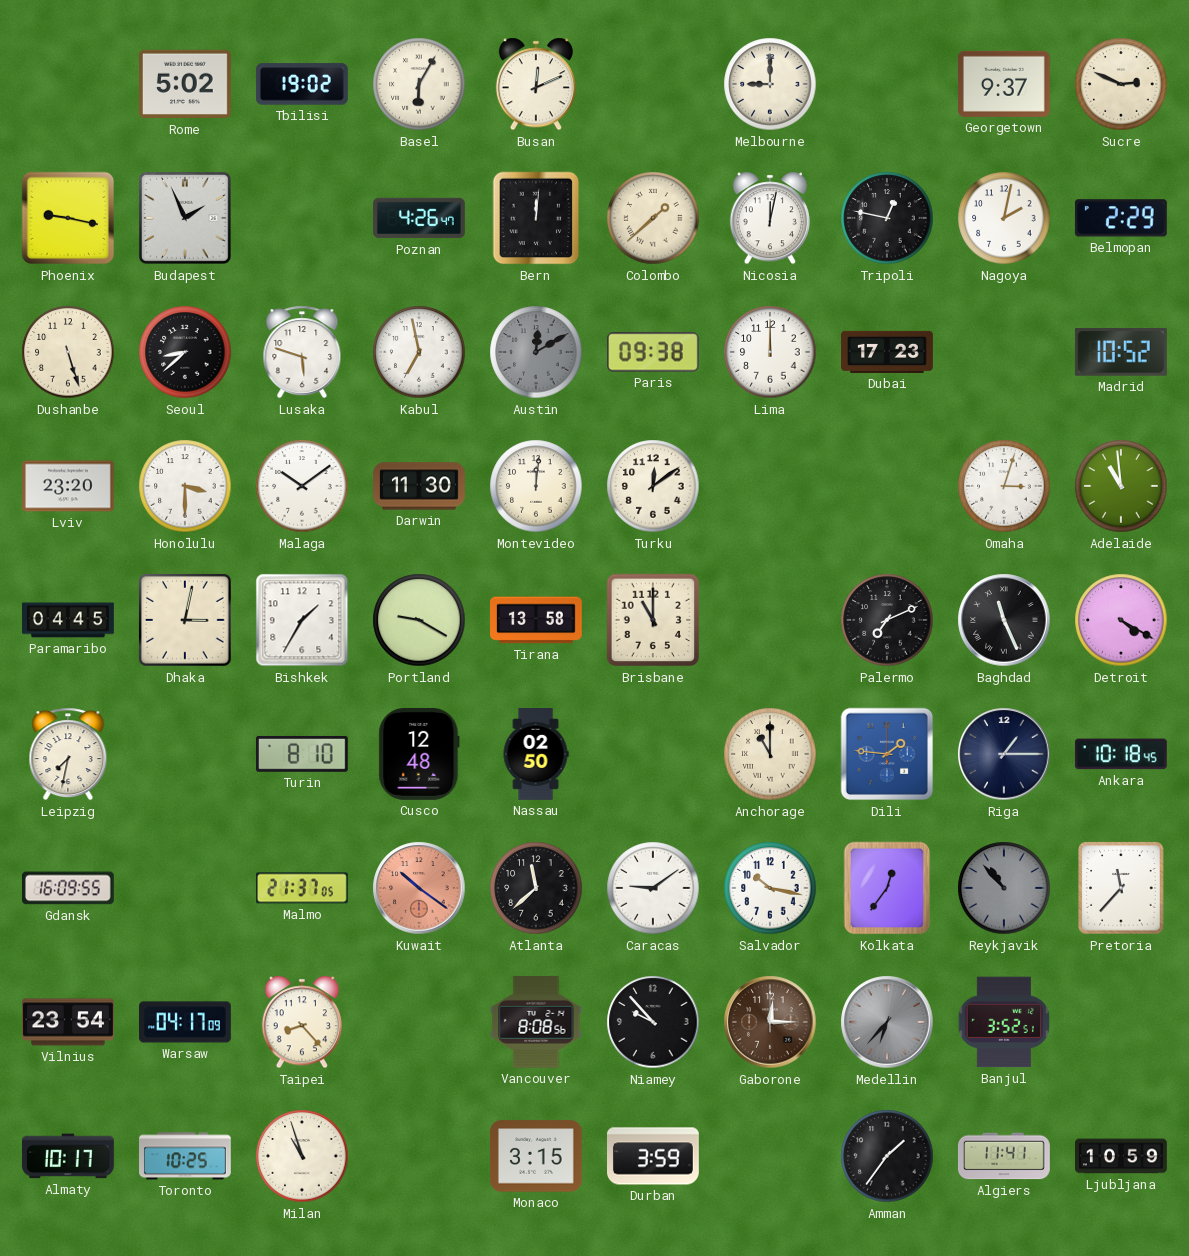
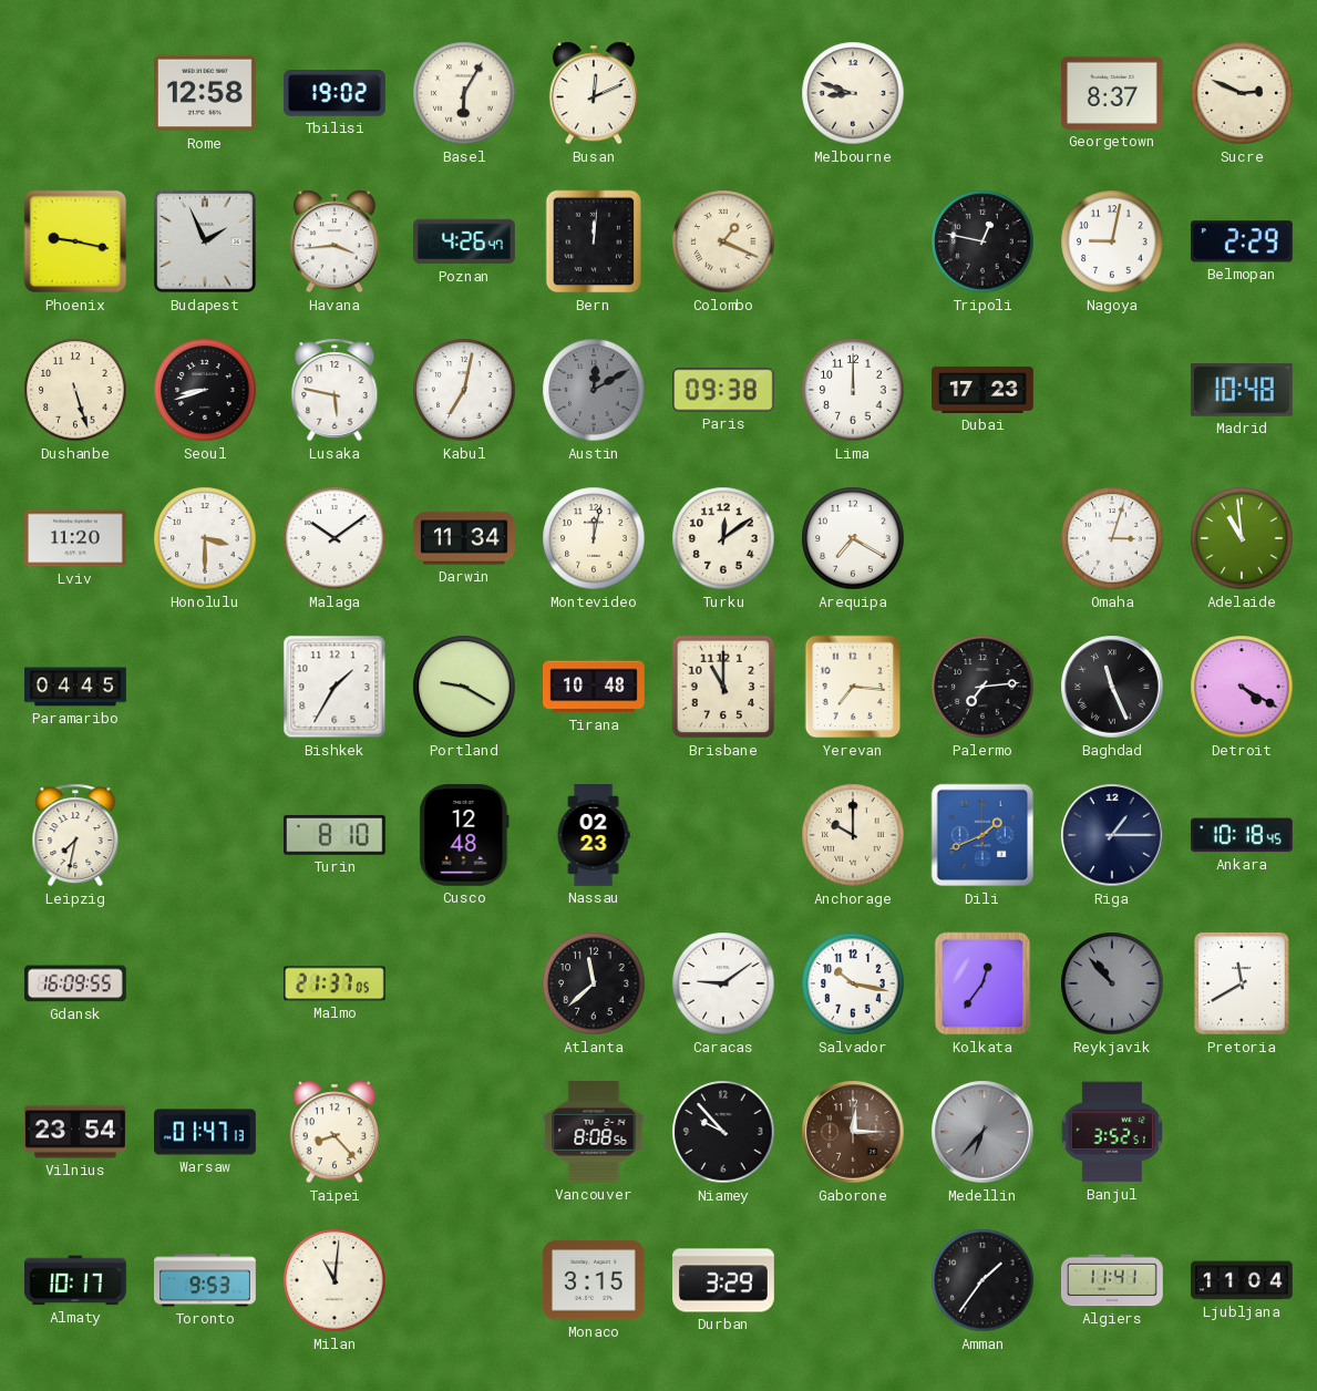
Rome: 5:02 -> 12:58 (205, 93)
Melbourne: 9:00 -> 8:48 (853, 93)
Georgetown: 9:37 -> 8:37 (1112, 93)
Havana: none -> 3:44 (335, 241)
Colombo: 1:38 -> 1:19 (723, 241)
Nicosia: 12:02 -> none (770, 218)
Nagoya: 2:02 -> 9:02 (1112, 241)
Seoul: 8:38 -> 8:42 (205, 390)
Lusaka: 5:48 -> 5:47 (335, 390)
Kabul: 6:58 -> 7:02 (464, 390)
Madrid: 10:52 -> 10:48 (1242, 390)
Lviv: 23:20 -> 11:20 (75, 538)
Darwin: 11:30 -> 11:34 (465, 538)
Montevideo: 12:01 -> 12:02 (594, 538)
Arequipa: none -> 7:20 (853, 538)
Dhaka: 3:02 -> none (185, 620)
Tirana: 13:58 -> 10:48 (595, 687)
Yerevan: none -> 7:16 (853, 687)
Palermo: 7:11 -> 7:14 (982, 687)
Nassau: 02:50 -> 02:23 (594, 836)
Anchorage: 11:00 -> 10:00 (853, 835)
Dili: 1:46 -> 1:41 (982, 835)
Kuwait: 10:21 -> none (419, 888)
Pretoria: 11:37 -> 11:40 (1242, 983)
Warsaw: 04:17 -> 01:47 (206, 1132)
Toronto: 10:25 -> 9:53 (206, 1280)
Milan: 10:57 -> 11:01 (335, 1280)
Durban: 3:59 -> 3:29 (724, 1280)
Ljubljana: 10:59 -> 11:04 (1243, 1280)
